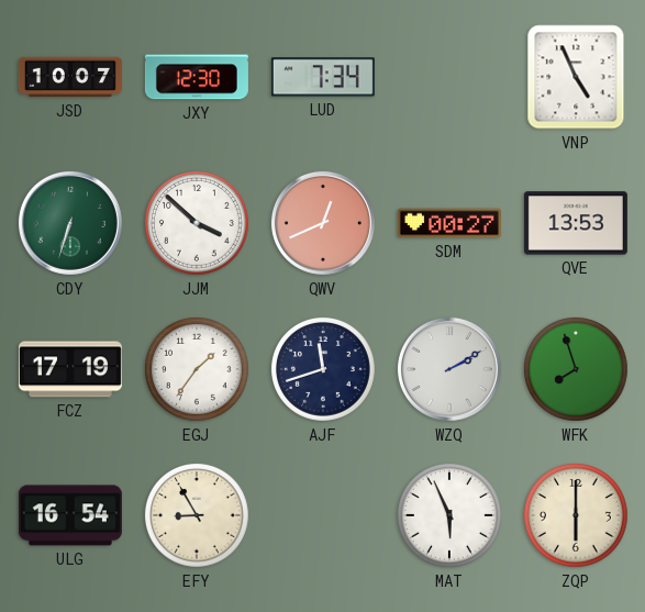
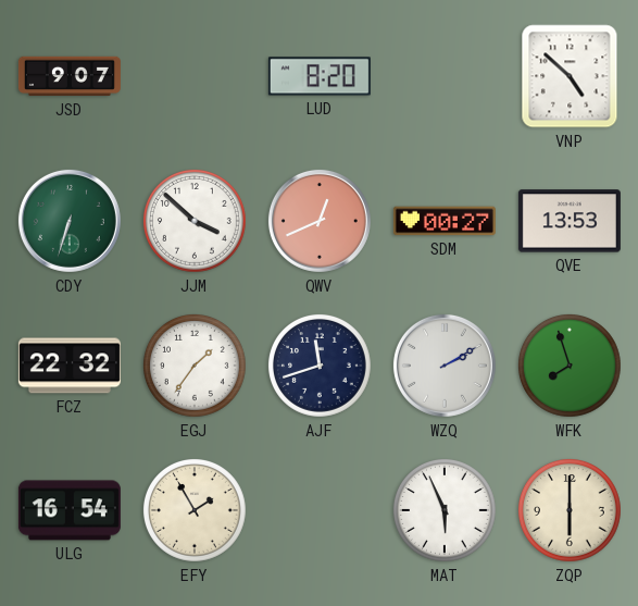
JSD: 10:07 -> 9:07 (70, 76)
JXY: 12:30 -> none (197, 77)
LUD: 7:34 -> 8:20 (320, 76)
VNP: 4:56 -> 4:52 (570, 76)
FCZ: 17:19 -> 22:32 (70, 366)
EFY: 8:55 -> 1:55 (196, 511)
